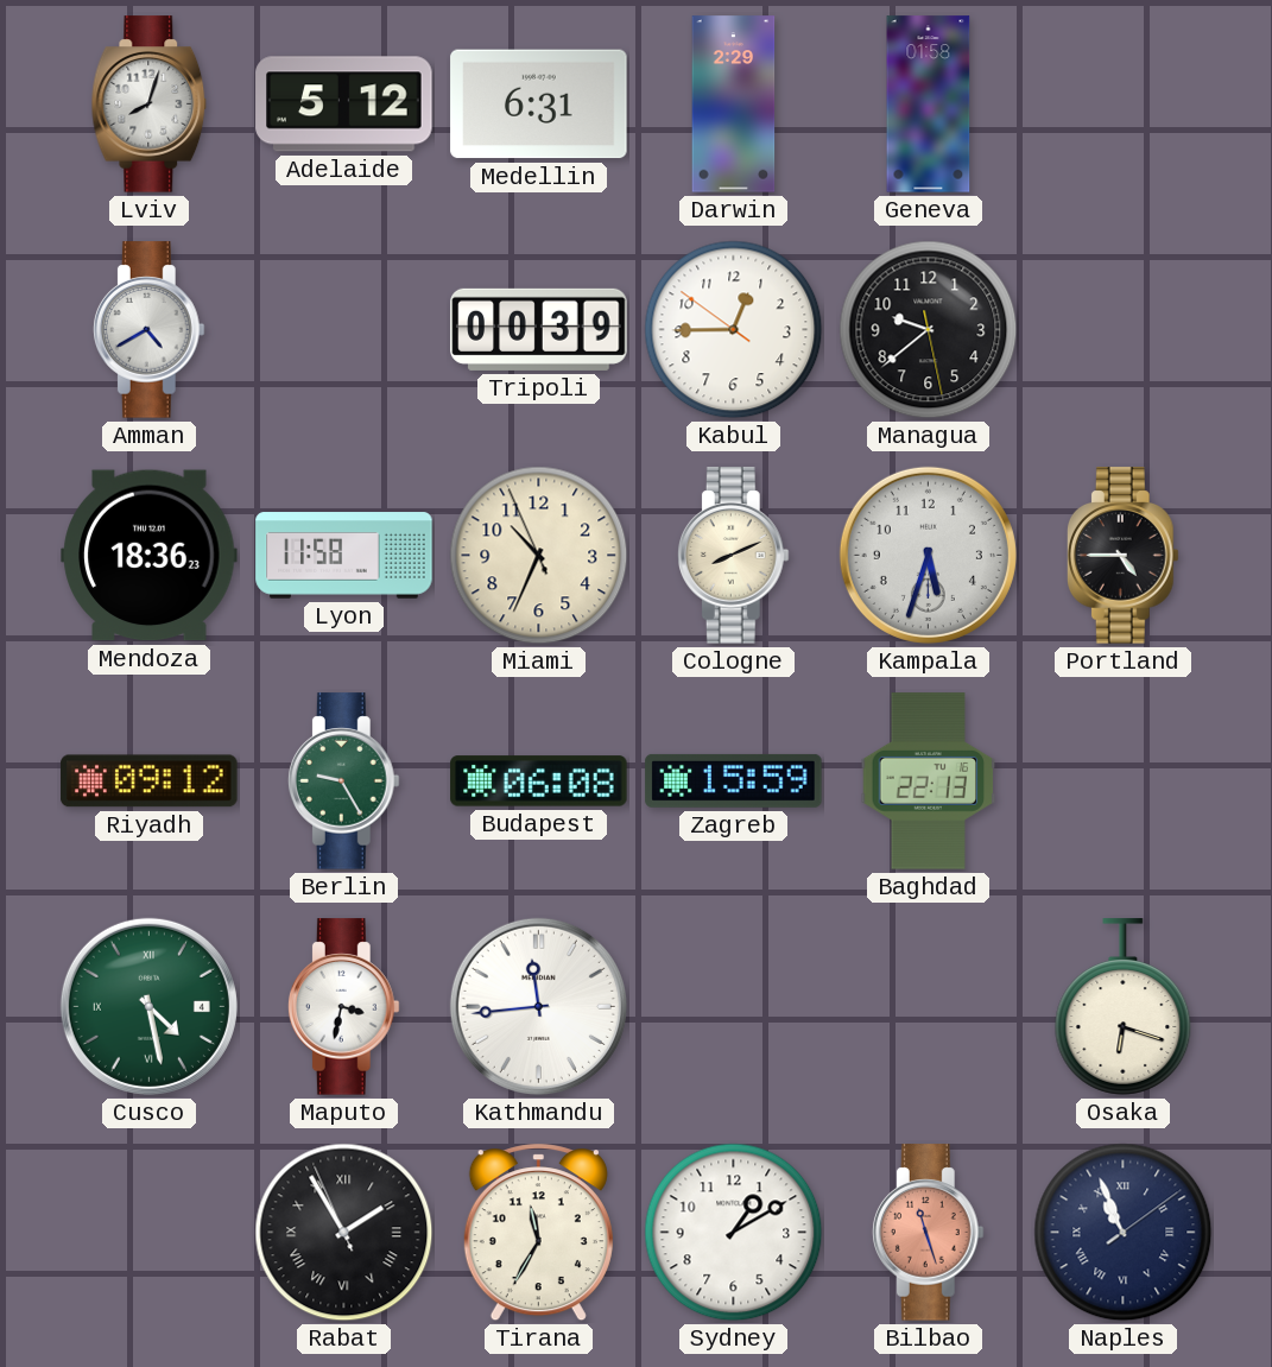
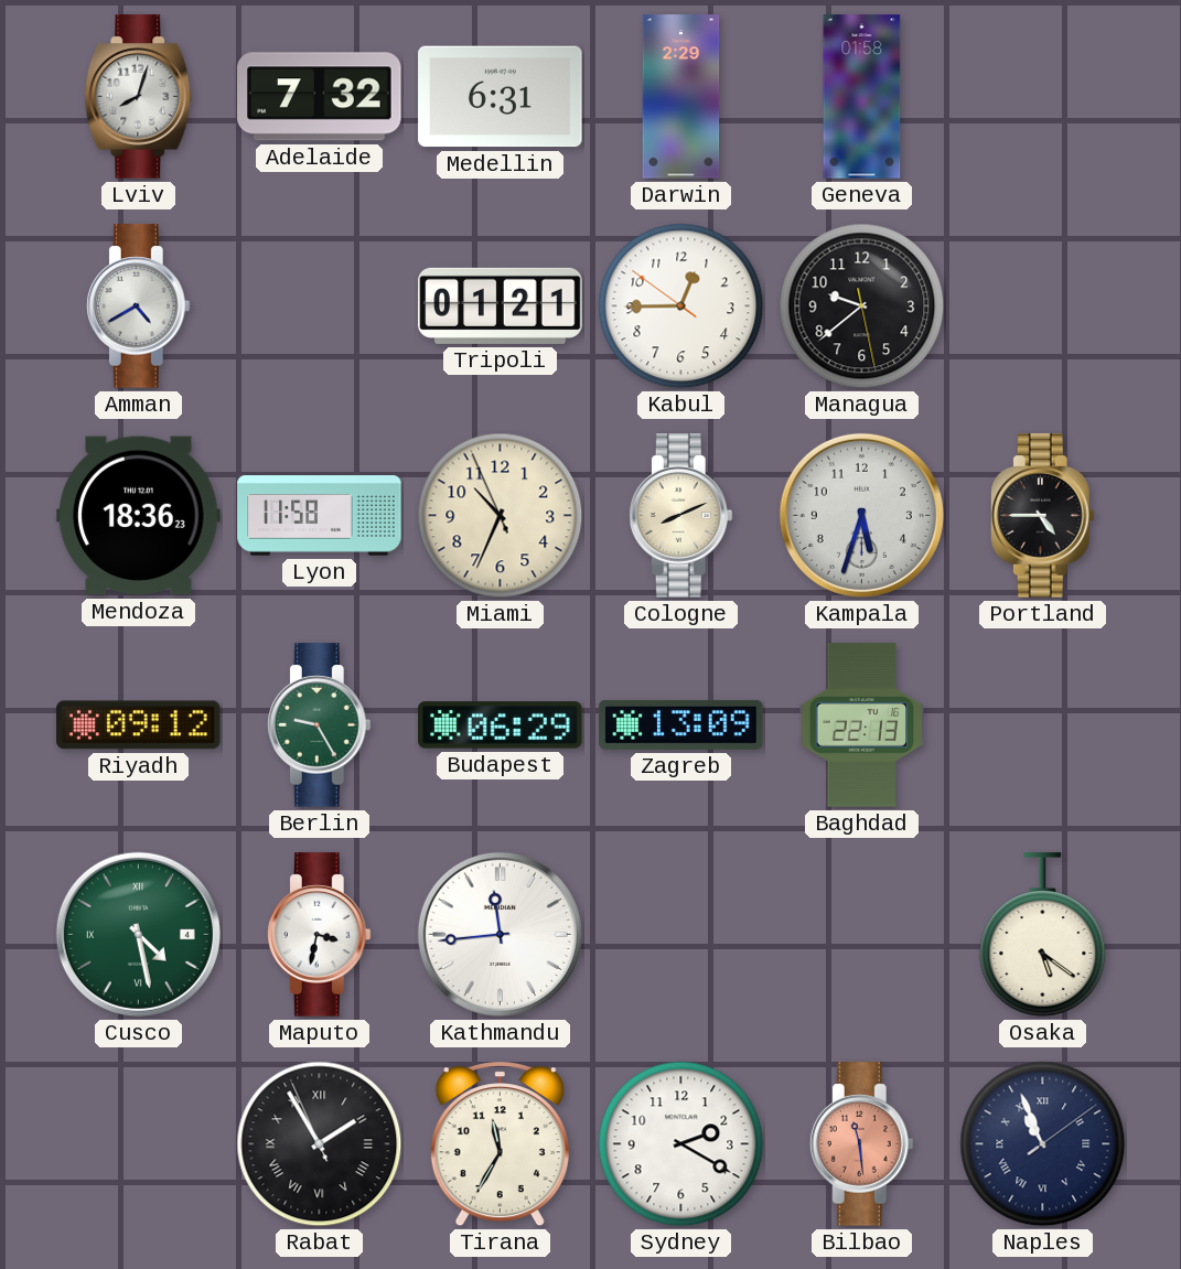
Adelaide: 5:12 -> 7:32 (320, 97)
Tripoli: 00:39 -> 01:21 (501, 305)
Budapest: 06:08 -> 06:29 (501, 725)
Zagreb: 15:59 -> 13:09 (681, 724)
Osaka: 6:18 -> 5:21 (1043, 935)
Sydney: 1:10 -> 2:20 (681, 1144)
Bilbao: 11:27 -> 11:29 (861, 1144)
